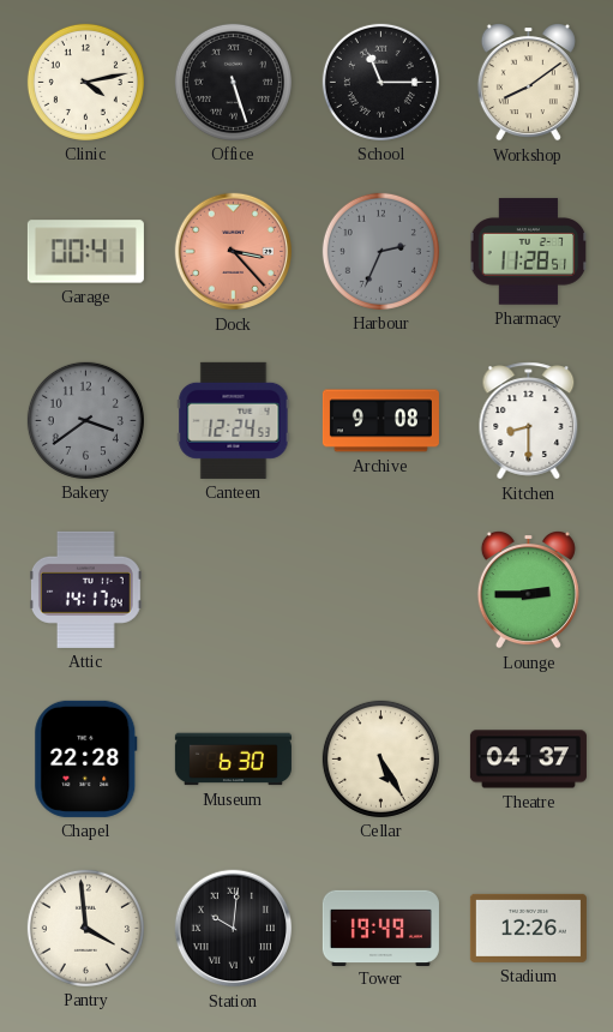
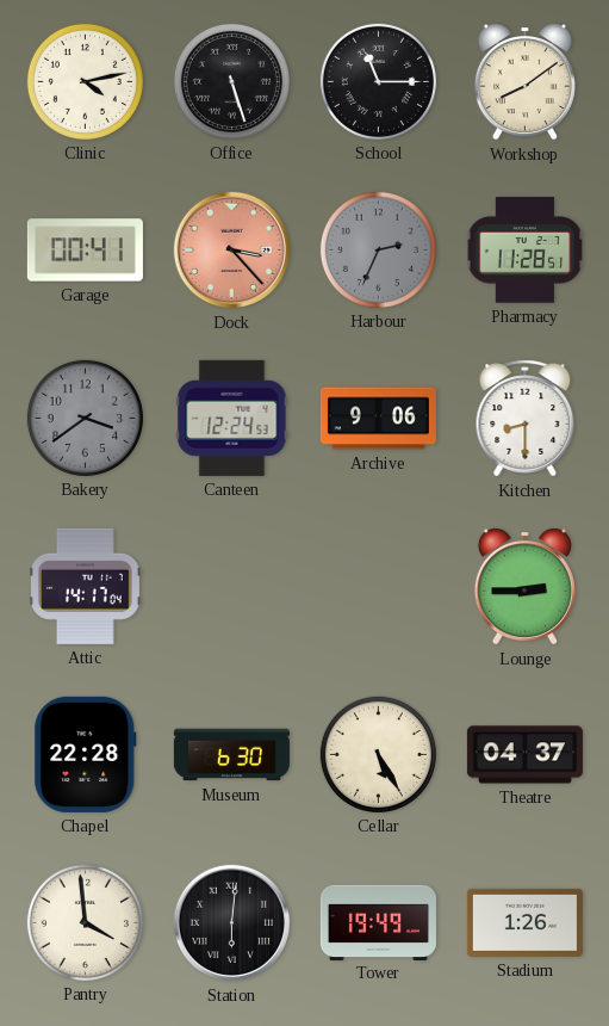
Archive: 9:08 -> 9:06 (378, 419)
Station: 10:01 -> 6:01 (232, 923)
Stadium: 12:26 -> 1:26 (524, 922)
